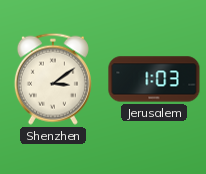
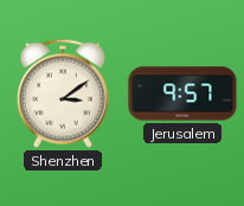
Jerusalem: 1:03 -> 9:57 (182, 94)
